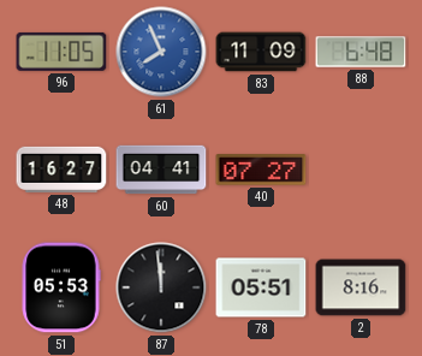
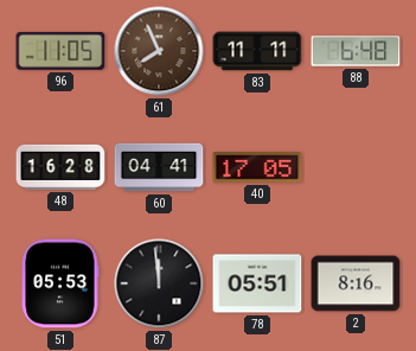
61 dial: blue -> brown (159, 51)
83: 11:09 -> 11:11 (257, 51)
48: 16:27 -> 16:28 (60, 167)
40: 07:27 -> 17:05 (257, 167)
